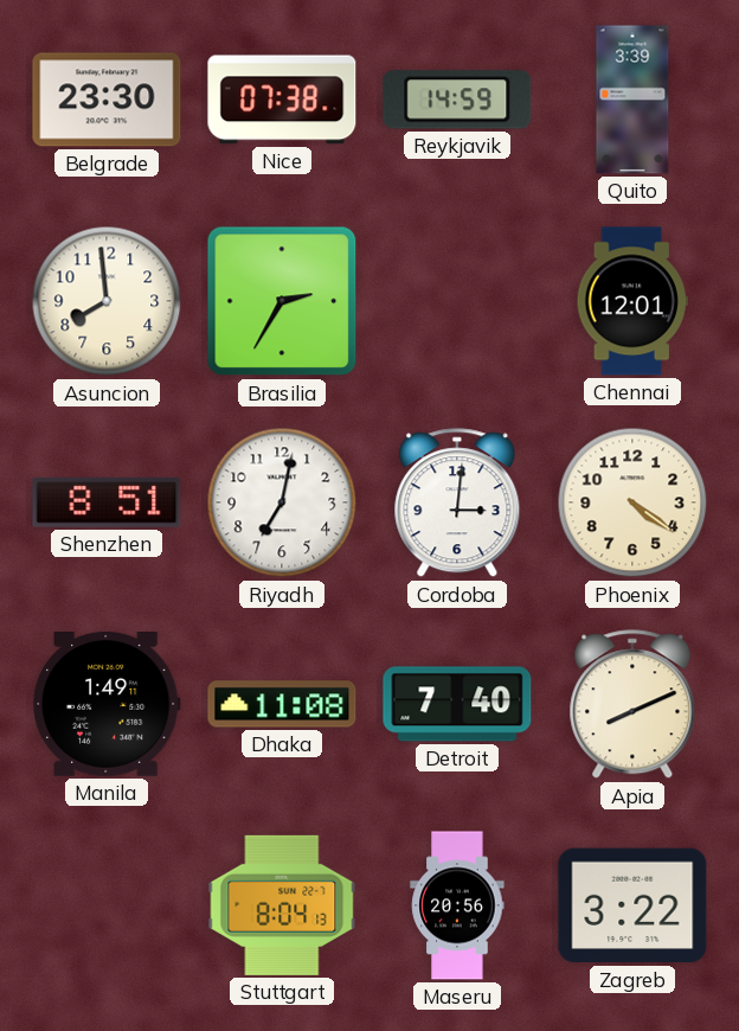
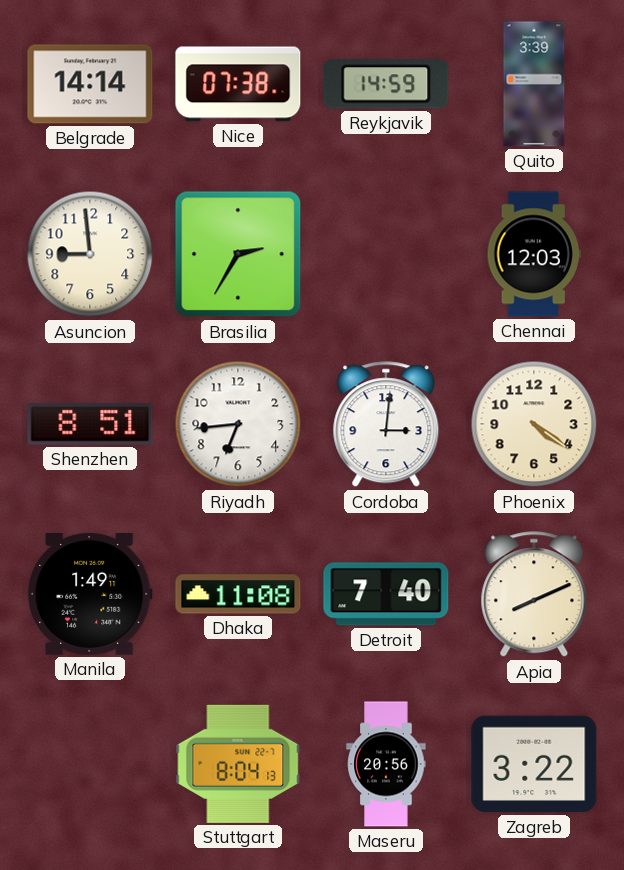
Belgrade: 23:30 -> 14:14 (90, 84)
Asuncion: 7:59 -> 8:59 (90, 254)
Chennai: 12:01 -> 12:03 (534, 254)
Riyadh: 7:02 -> 6:44 (238, 424)
